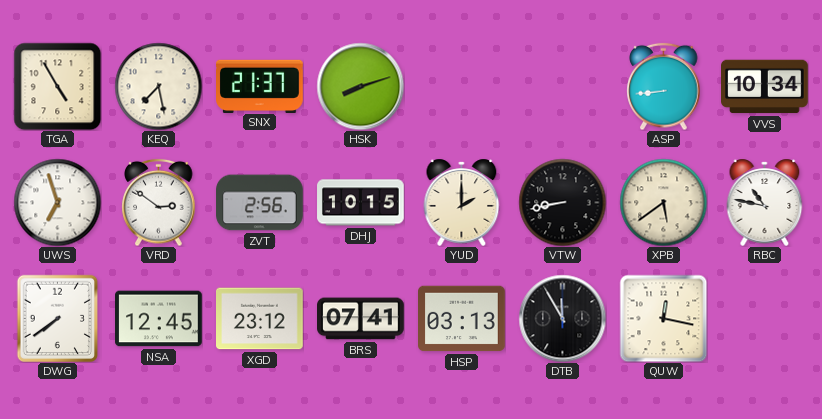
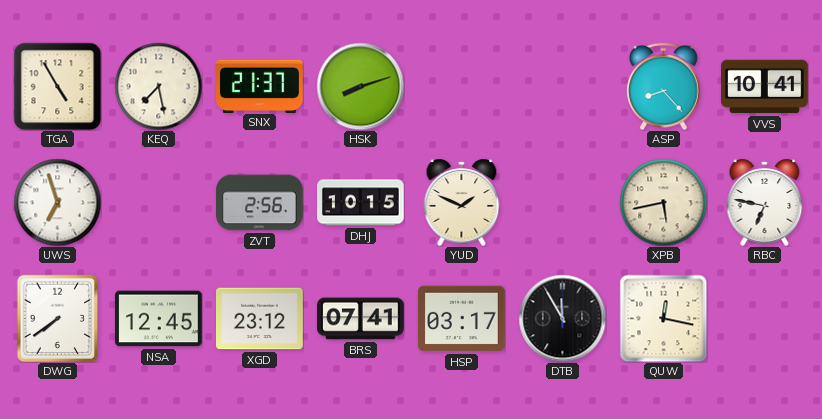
ASP: 8:44 -> 8:23 (664, 86)
VVS: 10:34 -> 10:41 (765, 87)
VRD: 2:51 -> none (159, 202)
YUD: 2:00 -> 1:49 (462, 202)
VTW: 8:43 -> none (562, 202)
XPB: 5:39 -> 5:43 (663, 202)
RBC: 10:47 -> 6:47 (765, 202)
HSP: 03:13 -> 03:17 (462, 319)
